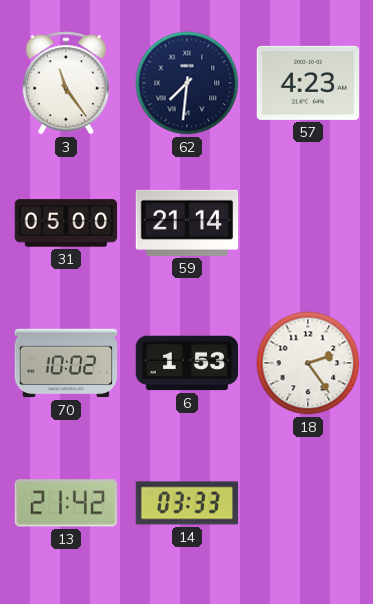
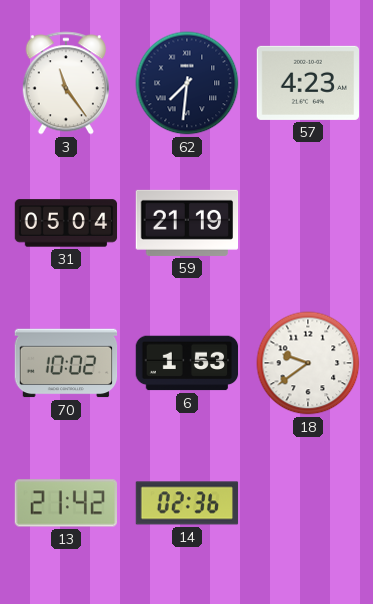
31: 05:00 -> 05:04 (66, 223)
59: 21:14 -> 21:19 (187, 223)
18: 2:24 -> 9:39 (308, 363)
14: 03:33 -> 02:36 (187, 503)
